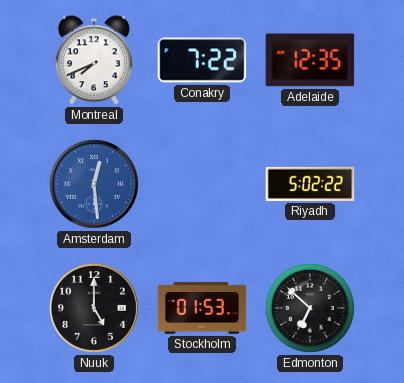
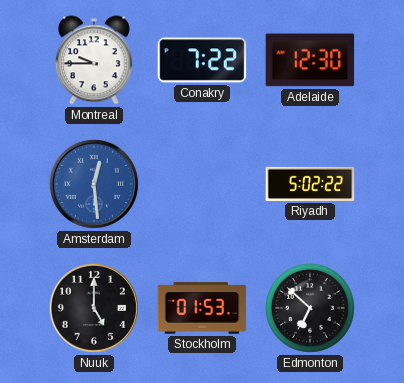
Montreal: 7:41 -> 9:45 (94, 60)
Adelaide: 12:35 -> 12:30 (310, 60)
